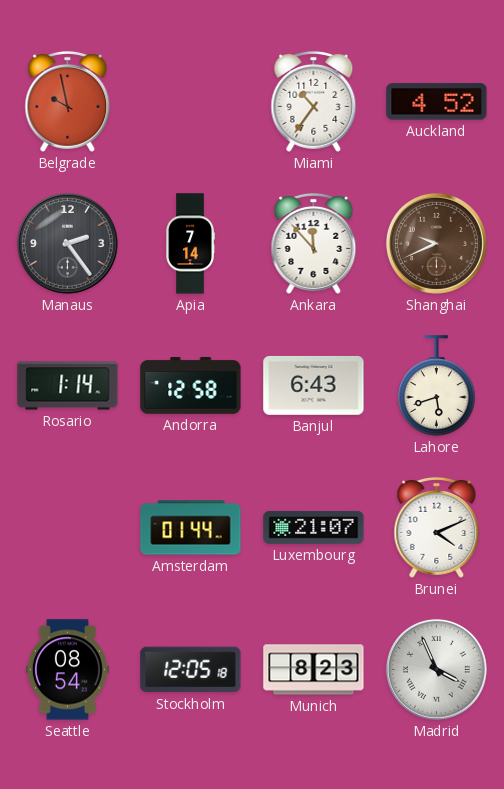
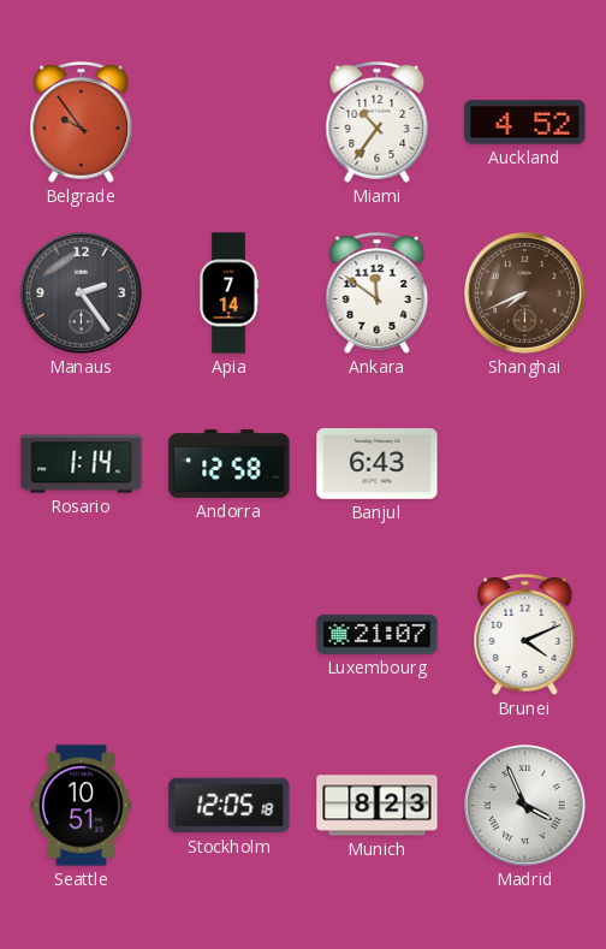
Belgrade: 9:58 -> 9:54 (82, 121)
Ankara: 11:53 -> 11:51 (378, 292)
Shanghai: 9:41 -> 7:41 (524, 292)
Lahore: 5:42 -> none (437, 386)
Amsterdam: 01:44 -> none (191, 528)
Seattle: 08:54 -> 10:51 (81, 806)
